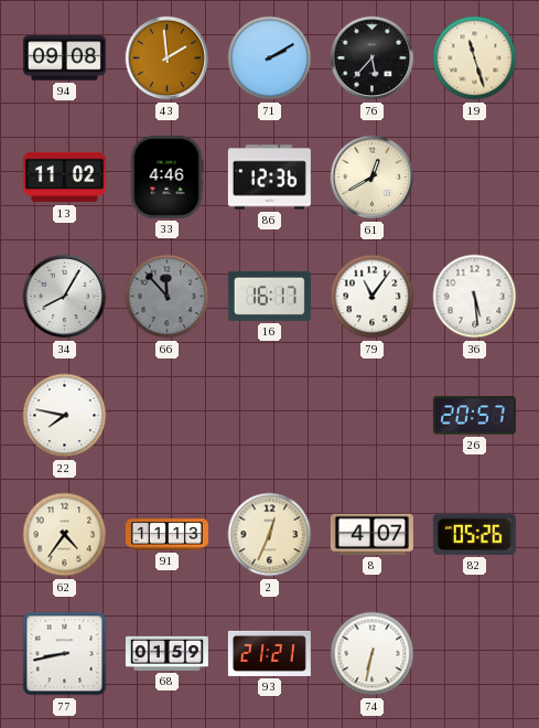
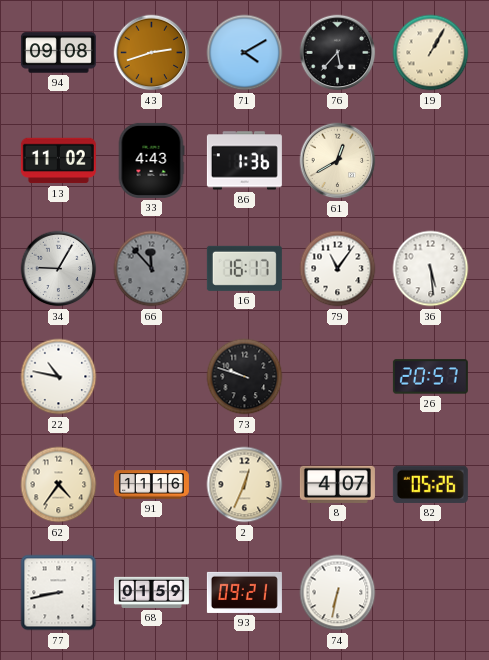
43: 1:59 -> 2:42 (152, 53)
71: 2:10 -> 4:10 (245, 53)
19: 11:27 -> 1:05 (431, 53)
33: 4:46 -> 4:43 (151, 160)
86: 12:36 -> 1:36 (244, 161)
34: 8:05 -> 9:05 (59, 269)
22: 7:47 -> 10:47 (59, 377)
73: none -> 9:48 (245, 377)
91: 11:13 -> 11:16 (151, 485)
93: 21:21 -> 09:21 (244, 592)
